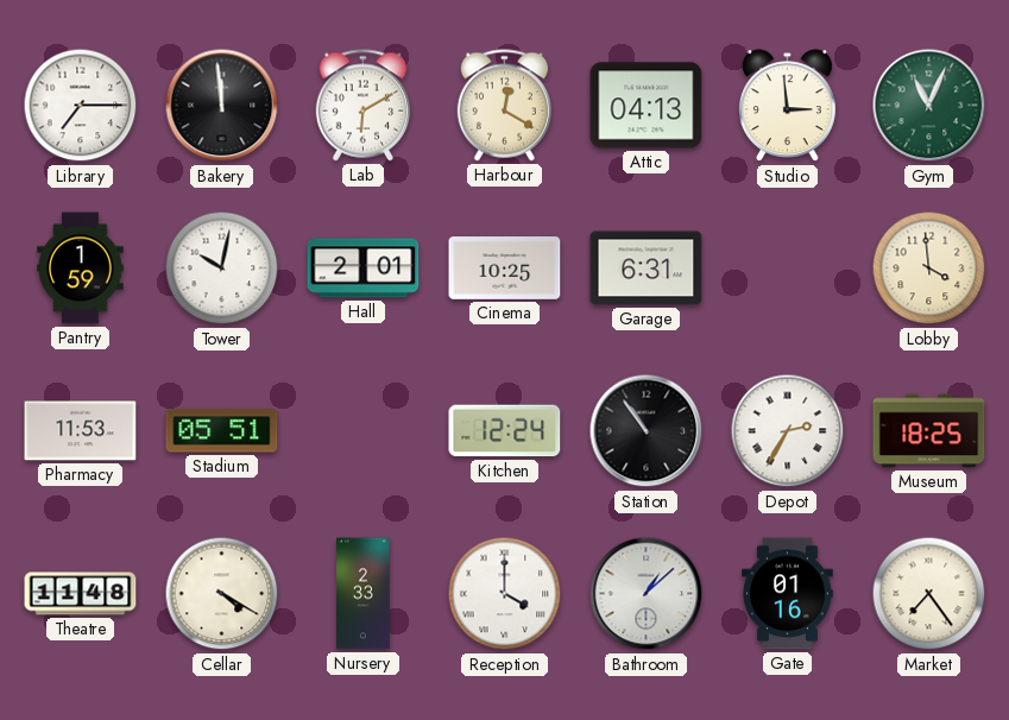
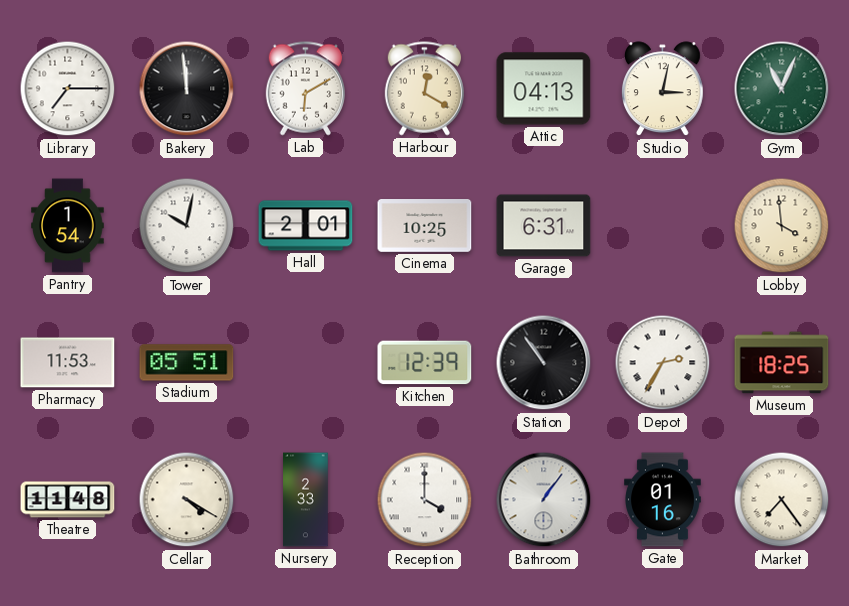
Studio: 2:59 -> 3:02 (663, 89)
Pantry: 1:59 -> 1:54 (68, 226)
Kitchen: 12:24 -> 12:39 (425, 363)
Bathroom: 1:08 -> 1:06 (544, 500)
